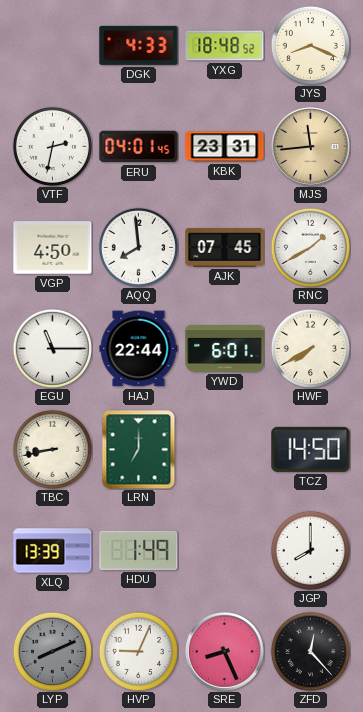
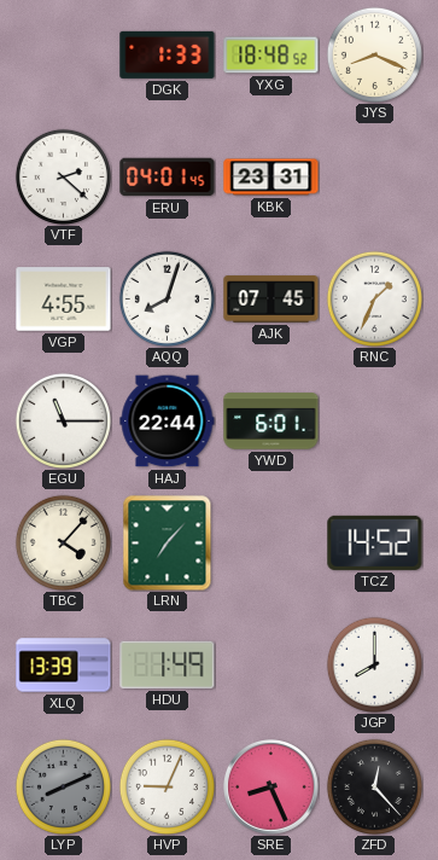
DGK: 4:33 -> 1:33 (168, 54)
VTF: 2:32 -> 2:22 (63, 176)
MJS: 11:44 -> none (311, 147)
VGP: 4:50 -> 4:55 (64, 300)
AQQ: 7:59 -> 8:03 (167, 298)
RNC: 1:40 -> 1:34 (374, 298)
HWF: 7:40 -> none (310, 348)
TBC: 8:43 -> 4:07 (63, 542)
LRN: 7:00 -> 7:07 (168, 542)
TCZ: 14:50 -> 14:52 (375, 542)
